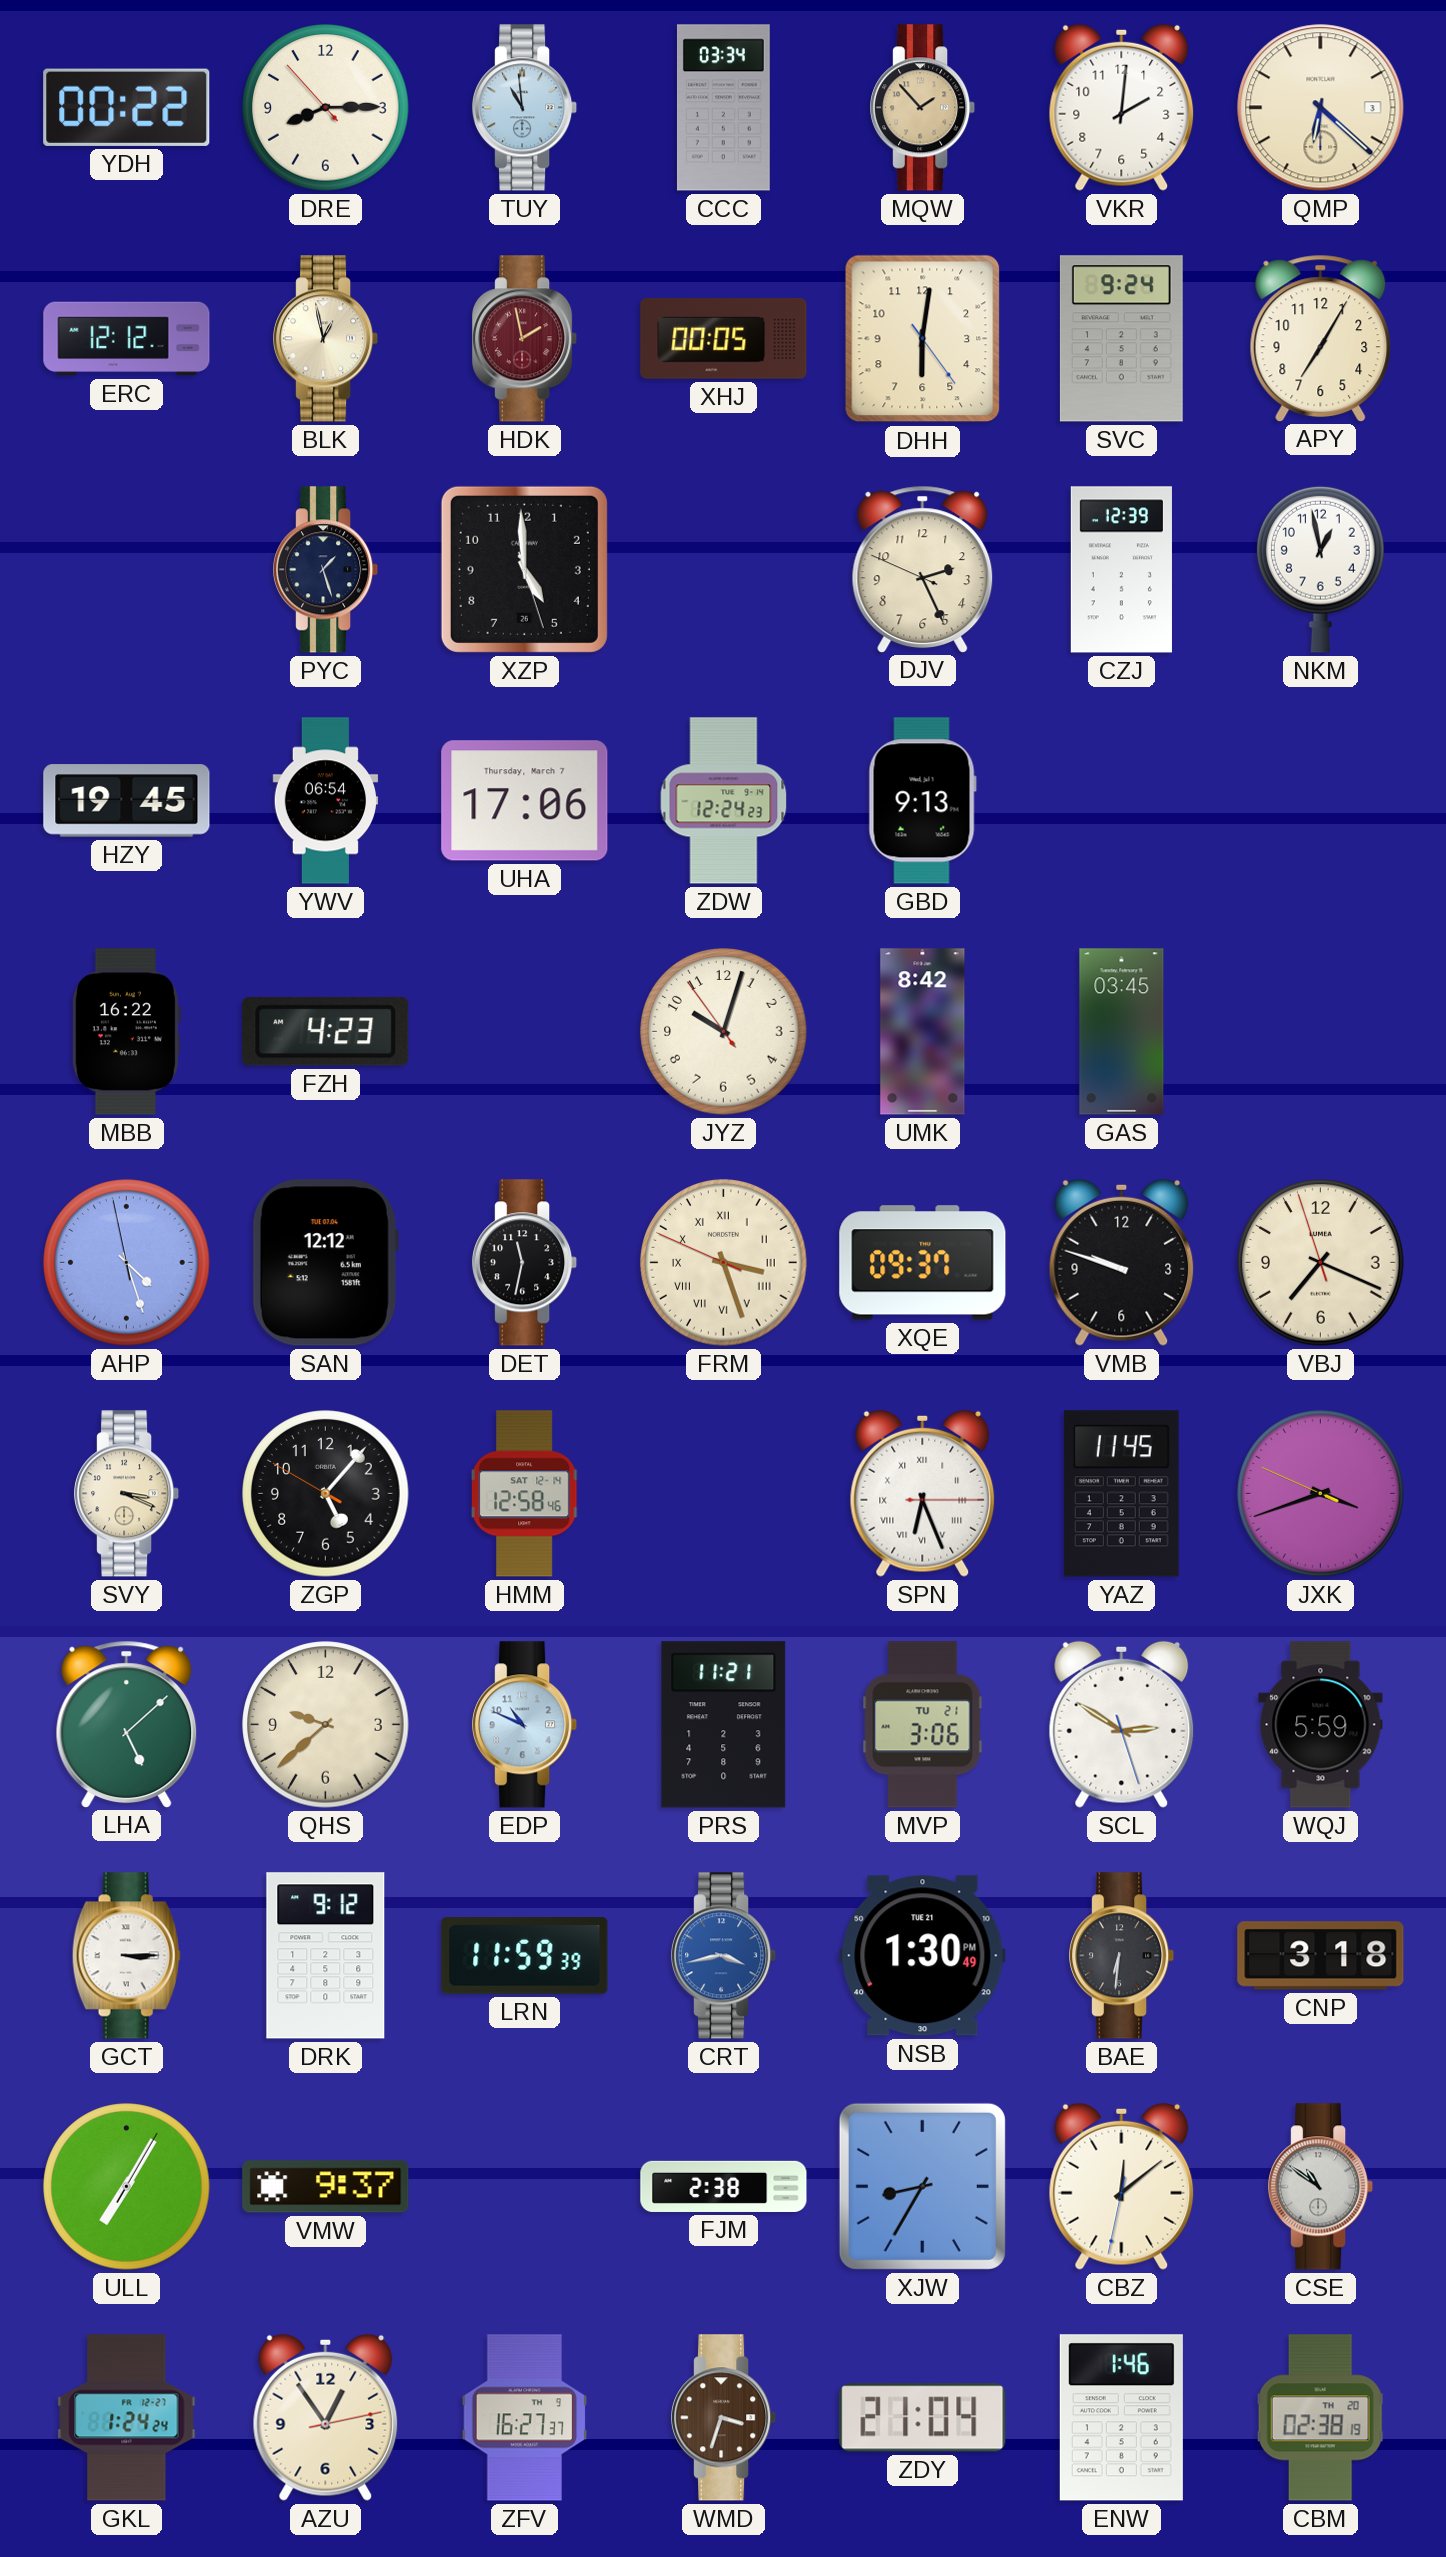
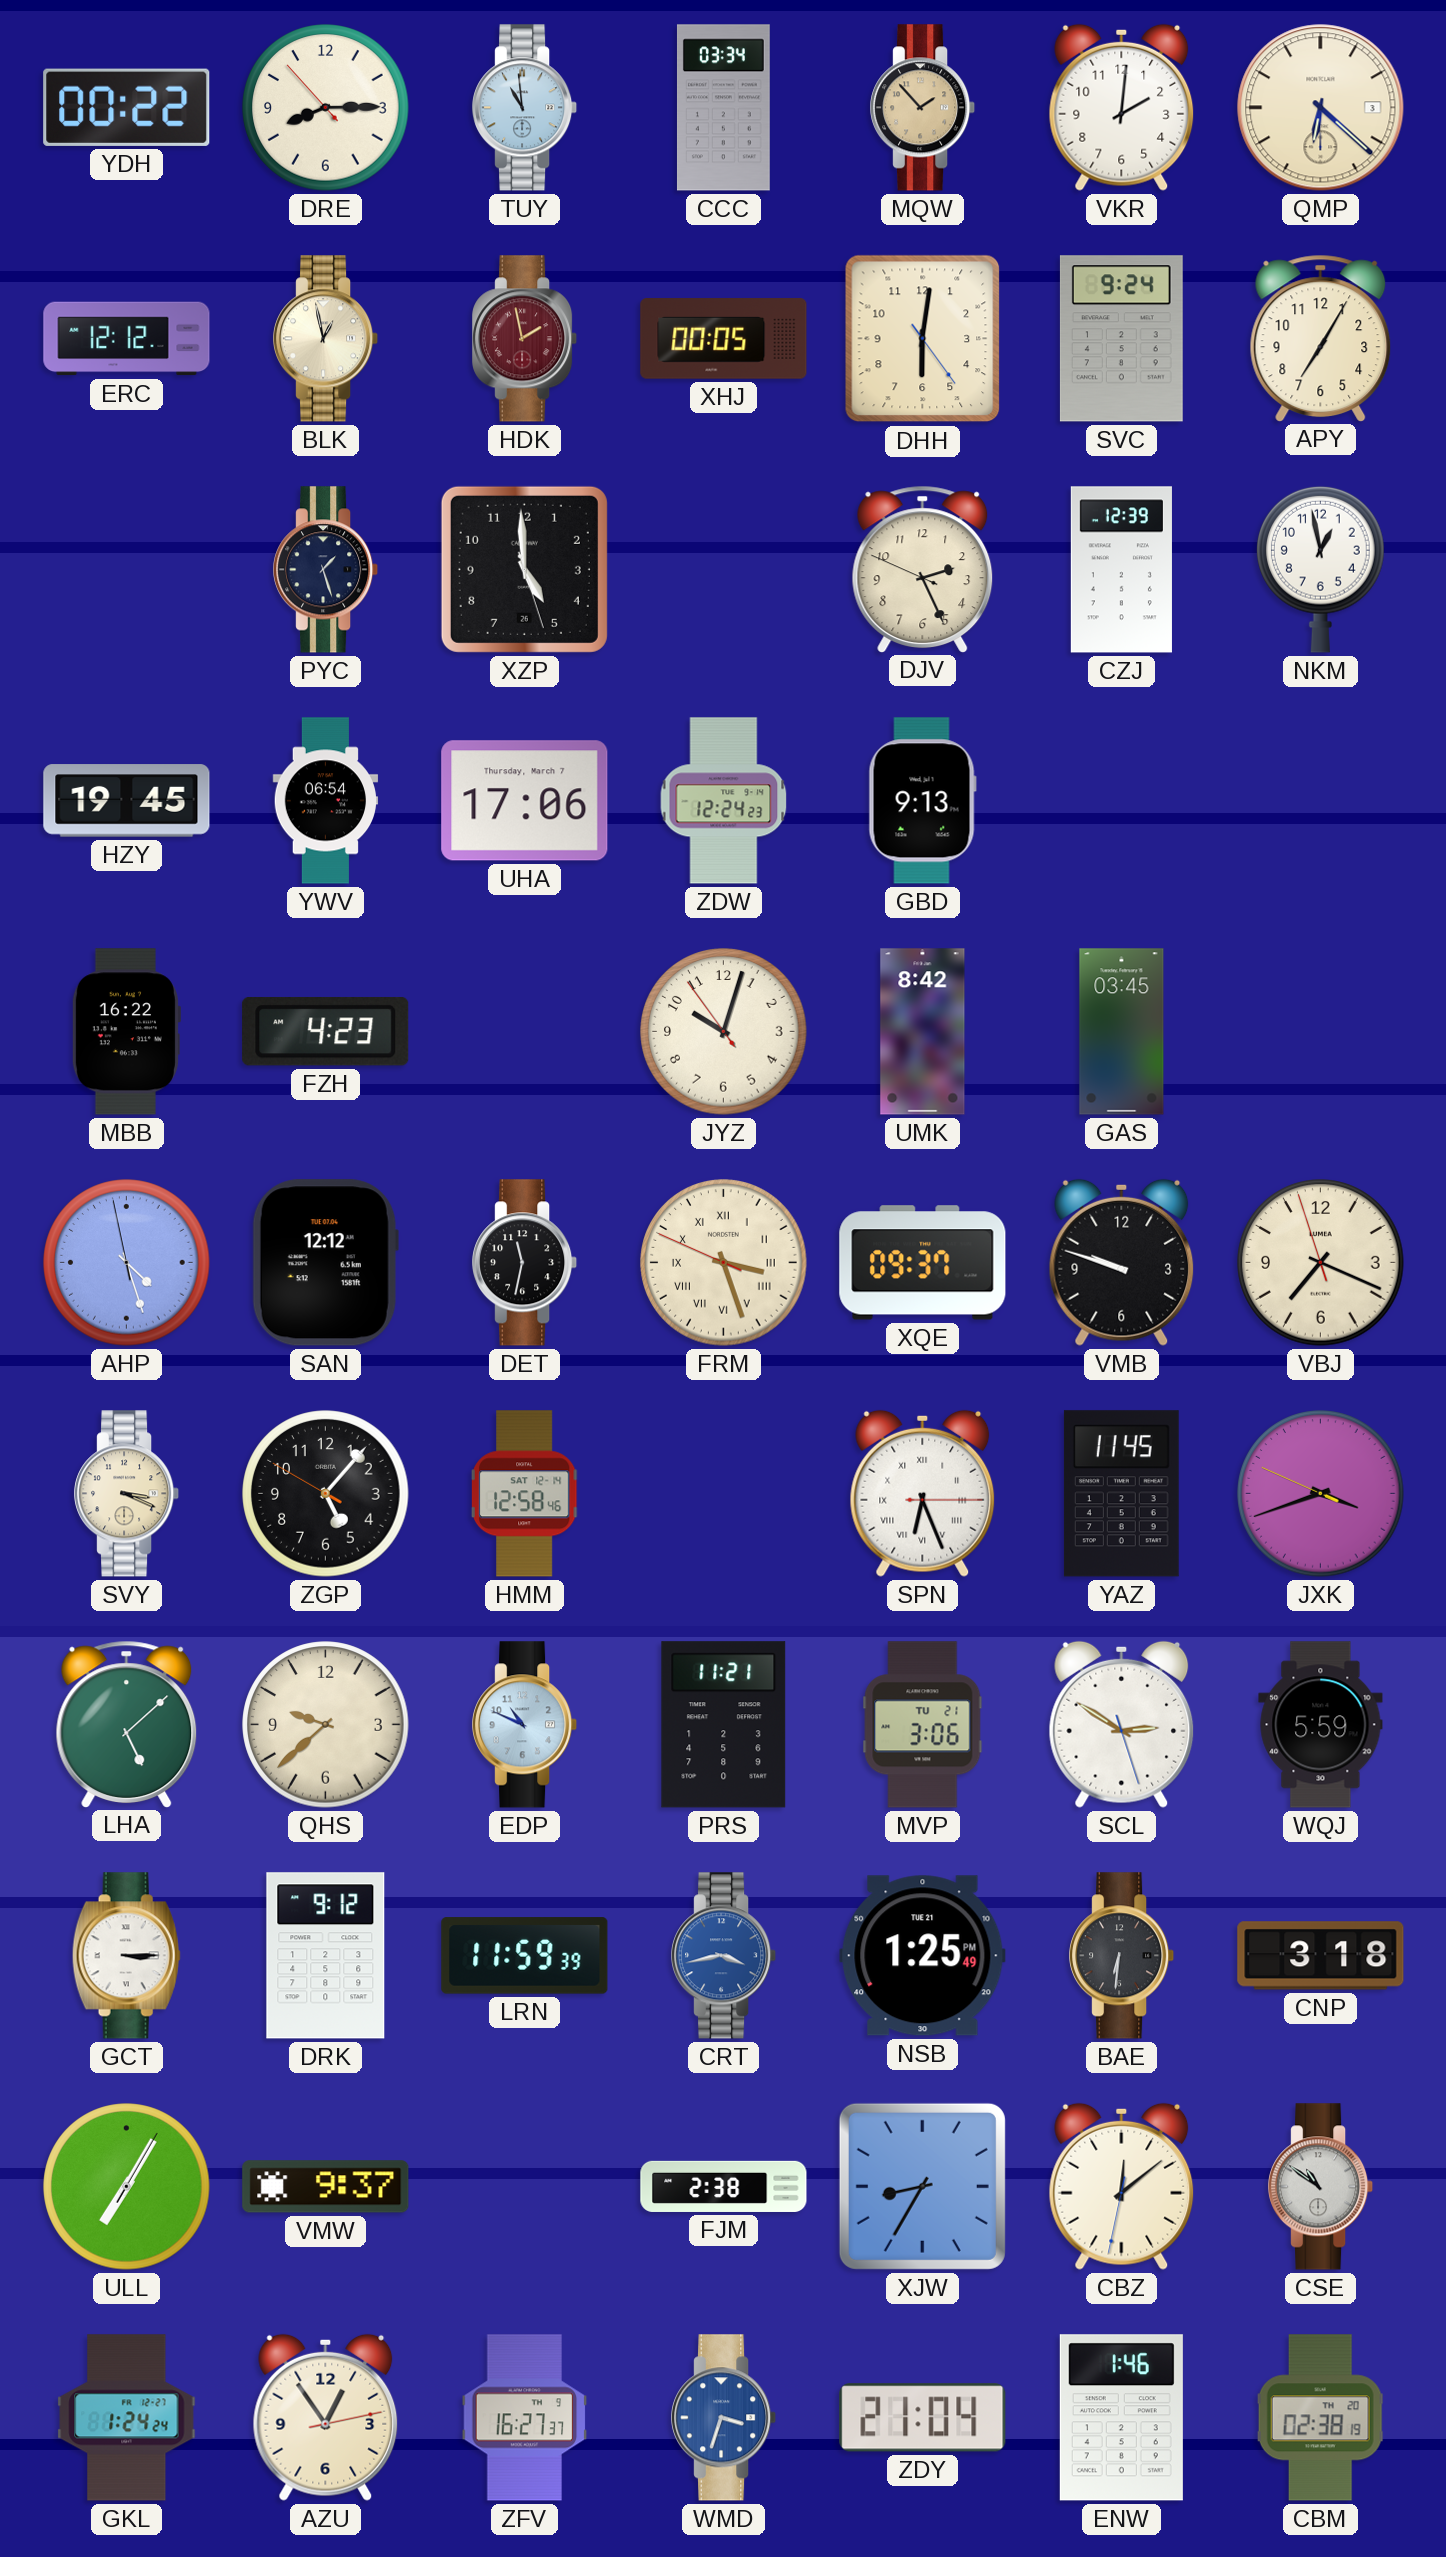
NSB: 1:30 -> 1:25 (923, 1956)
WMD dial: brown -> blue (725, 2418)
